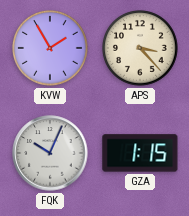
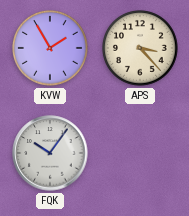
FQK: 10:04 -> 10:06 (50, 153)
GZA: 1:15 -> none (140, 153)
